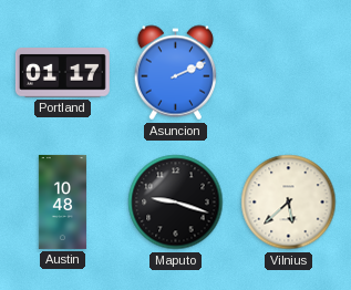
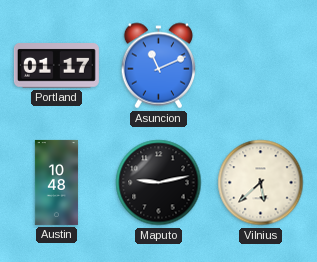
Asuncion: 2:11 -> 11:11 (158, 66)
Maputo: 9:18 -> 9:13 (159, 183)
